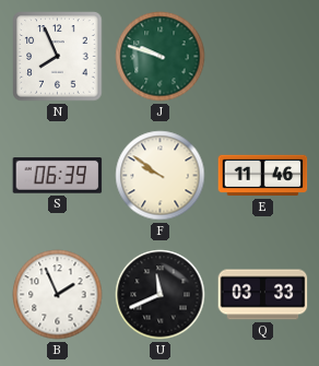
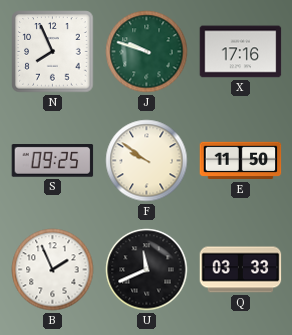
X: none -> 17:16 (241, 52)
S: 06:39 -> 09:25 (53, 161)
E: 11:46 -> 11:50 (241, 161)
